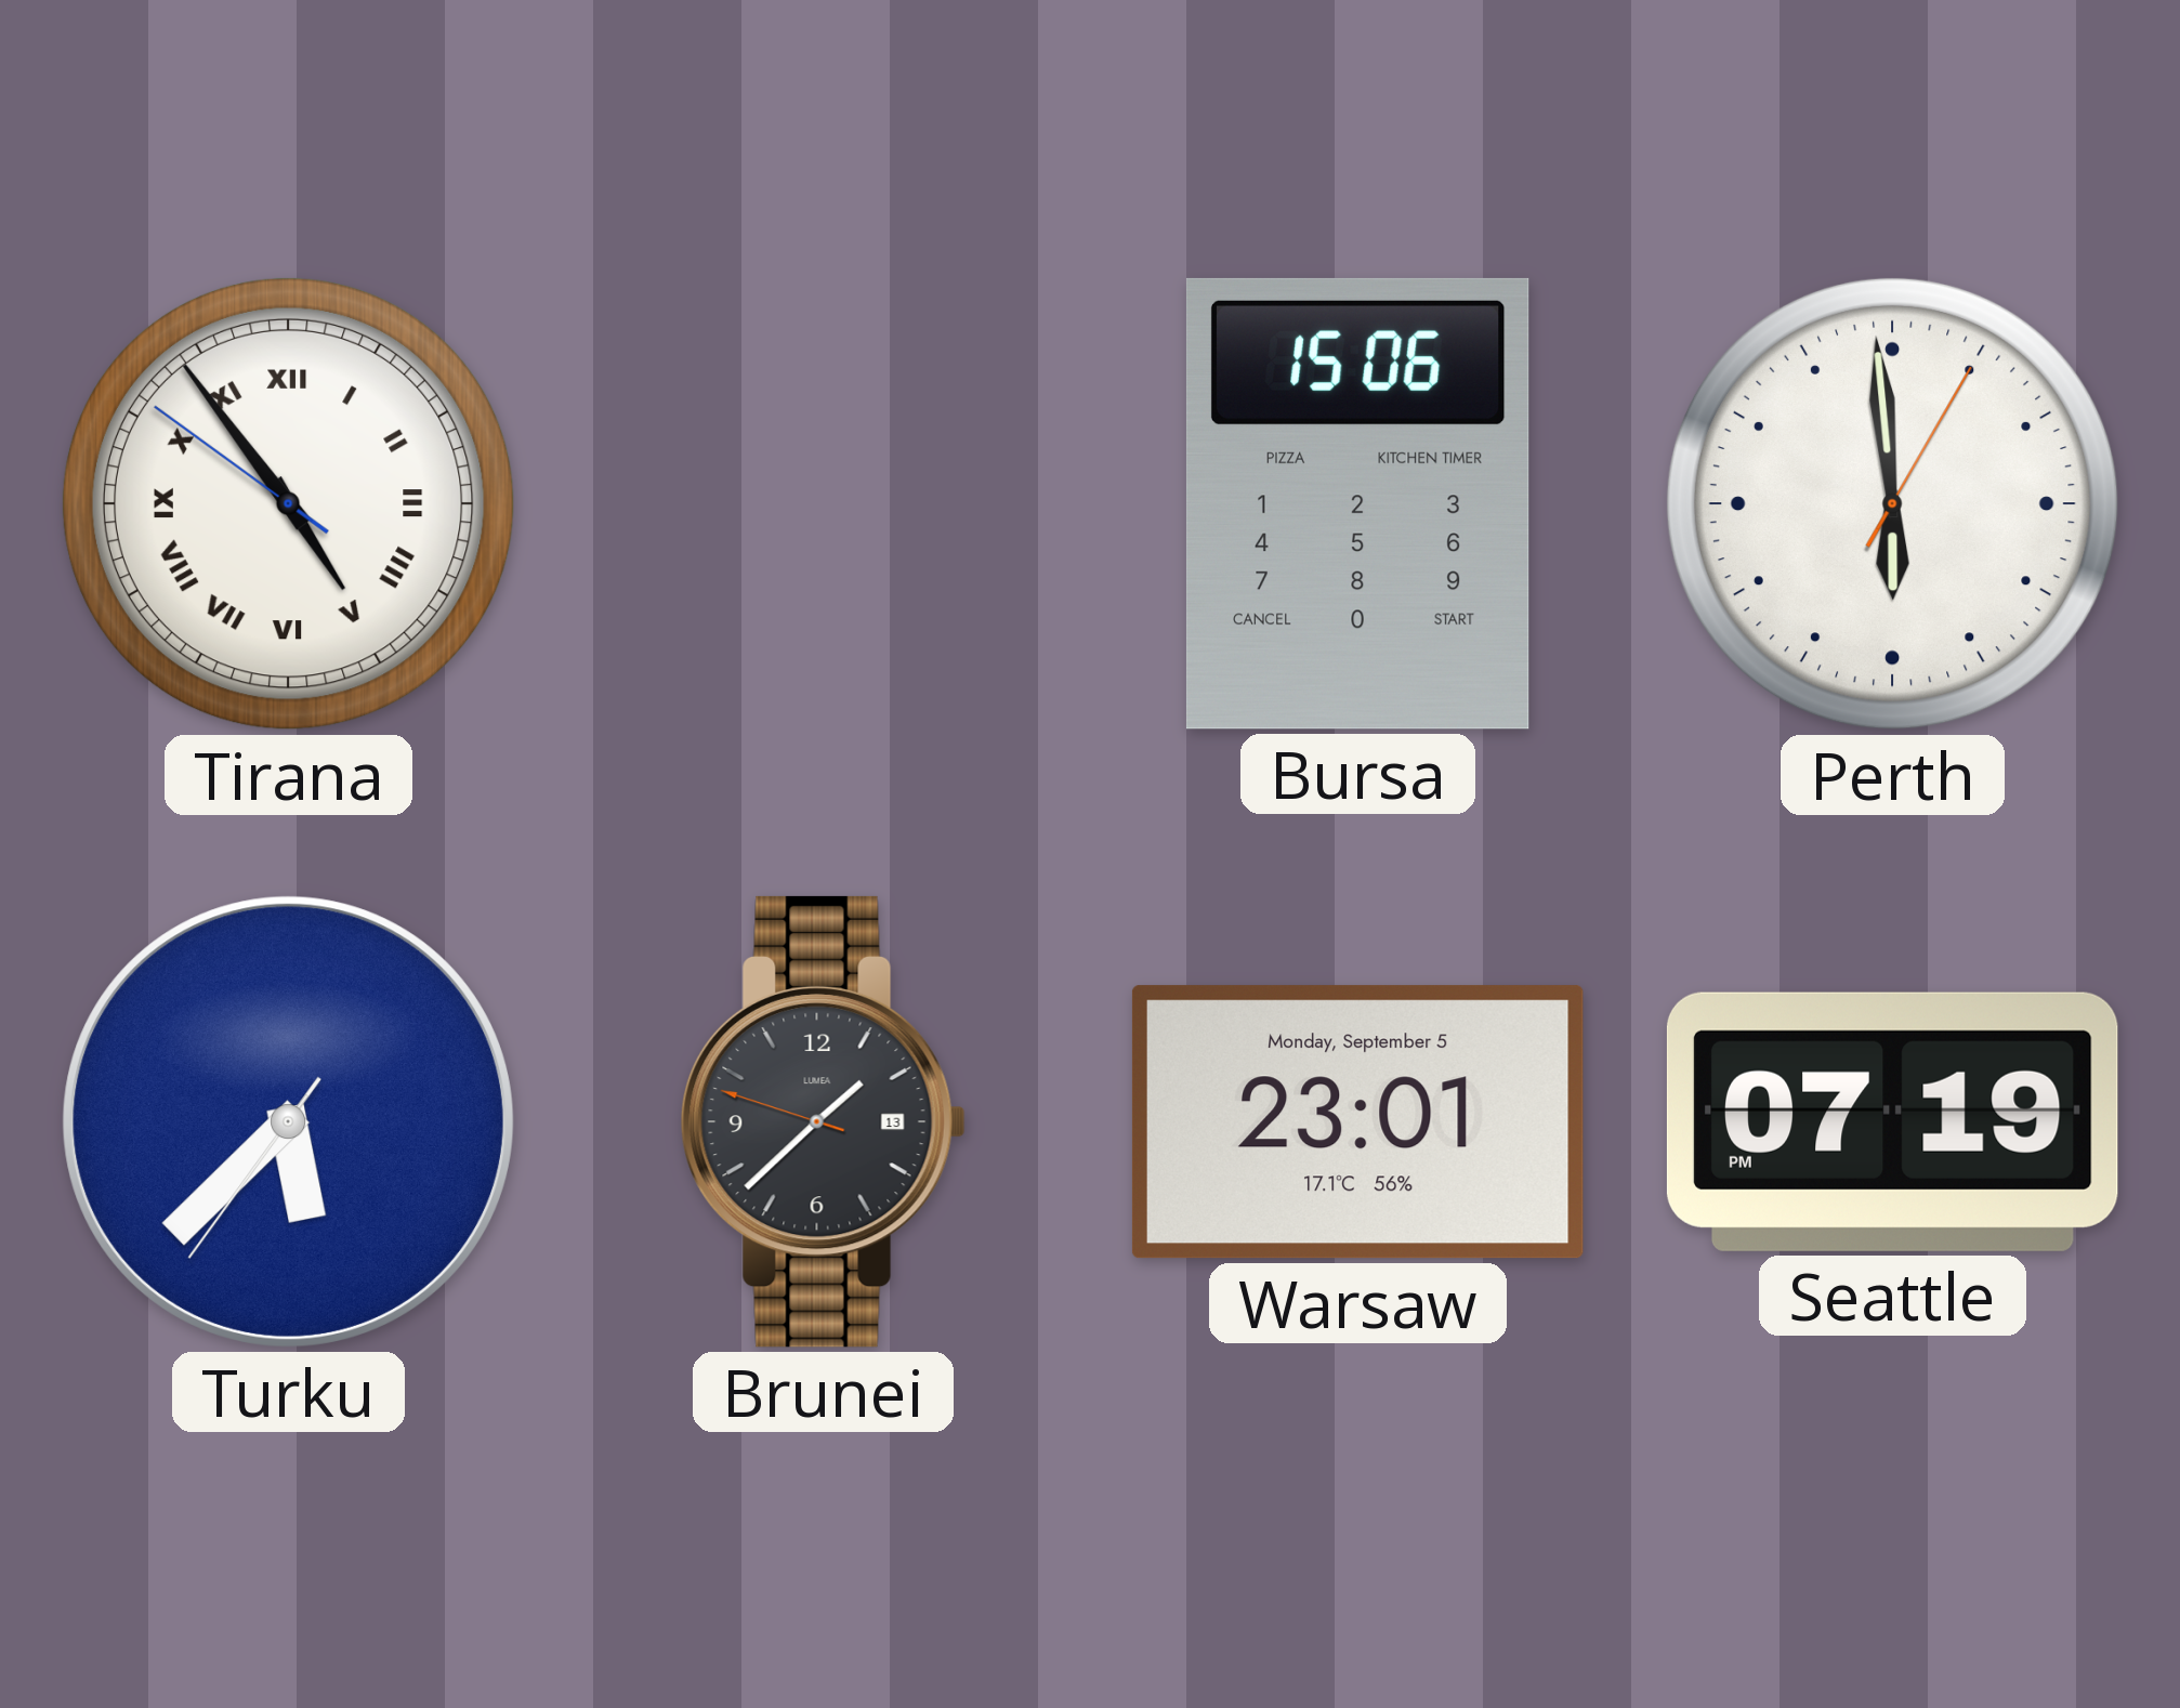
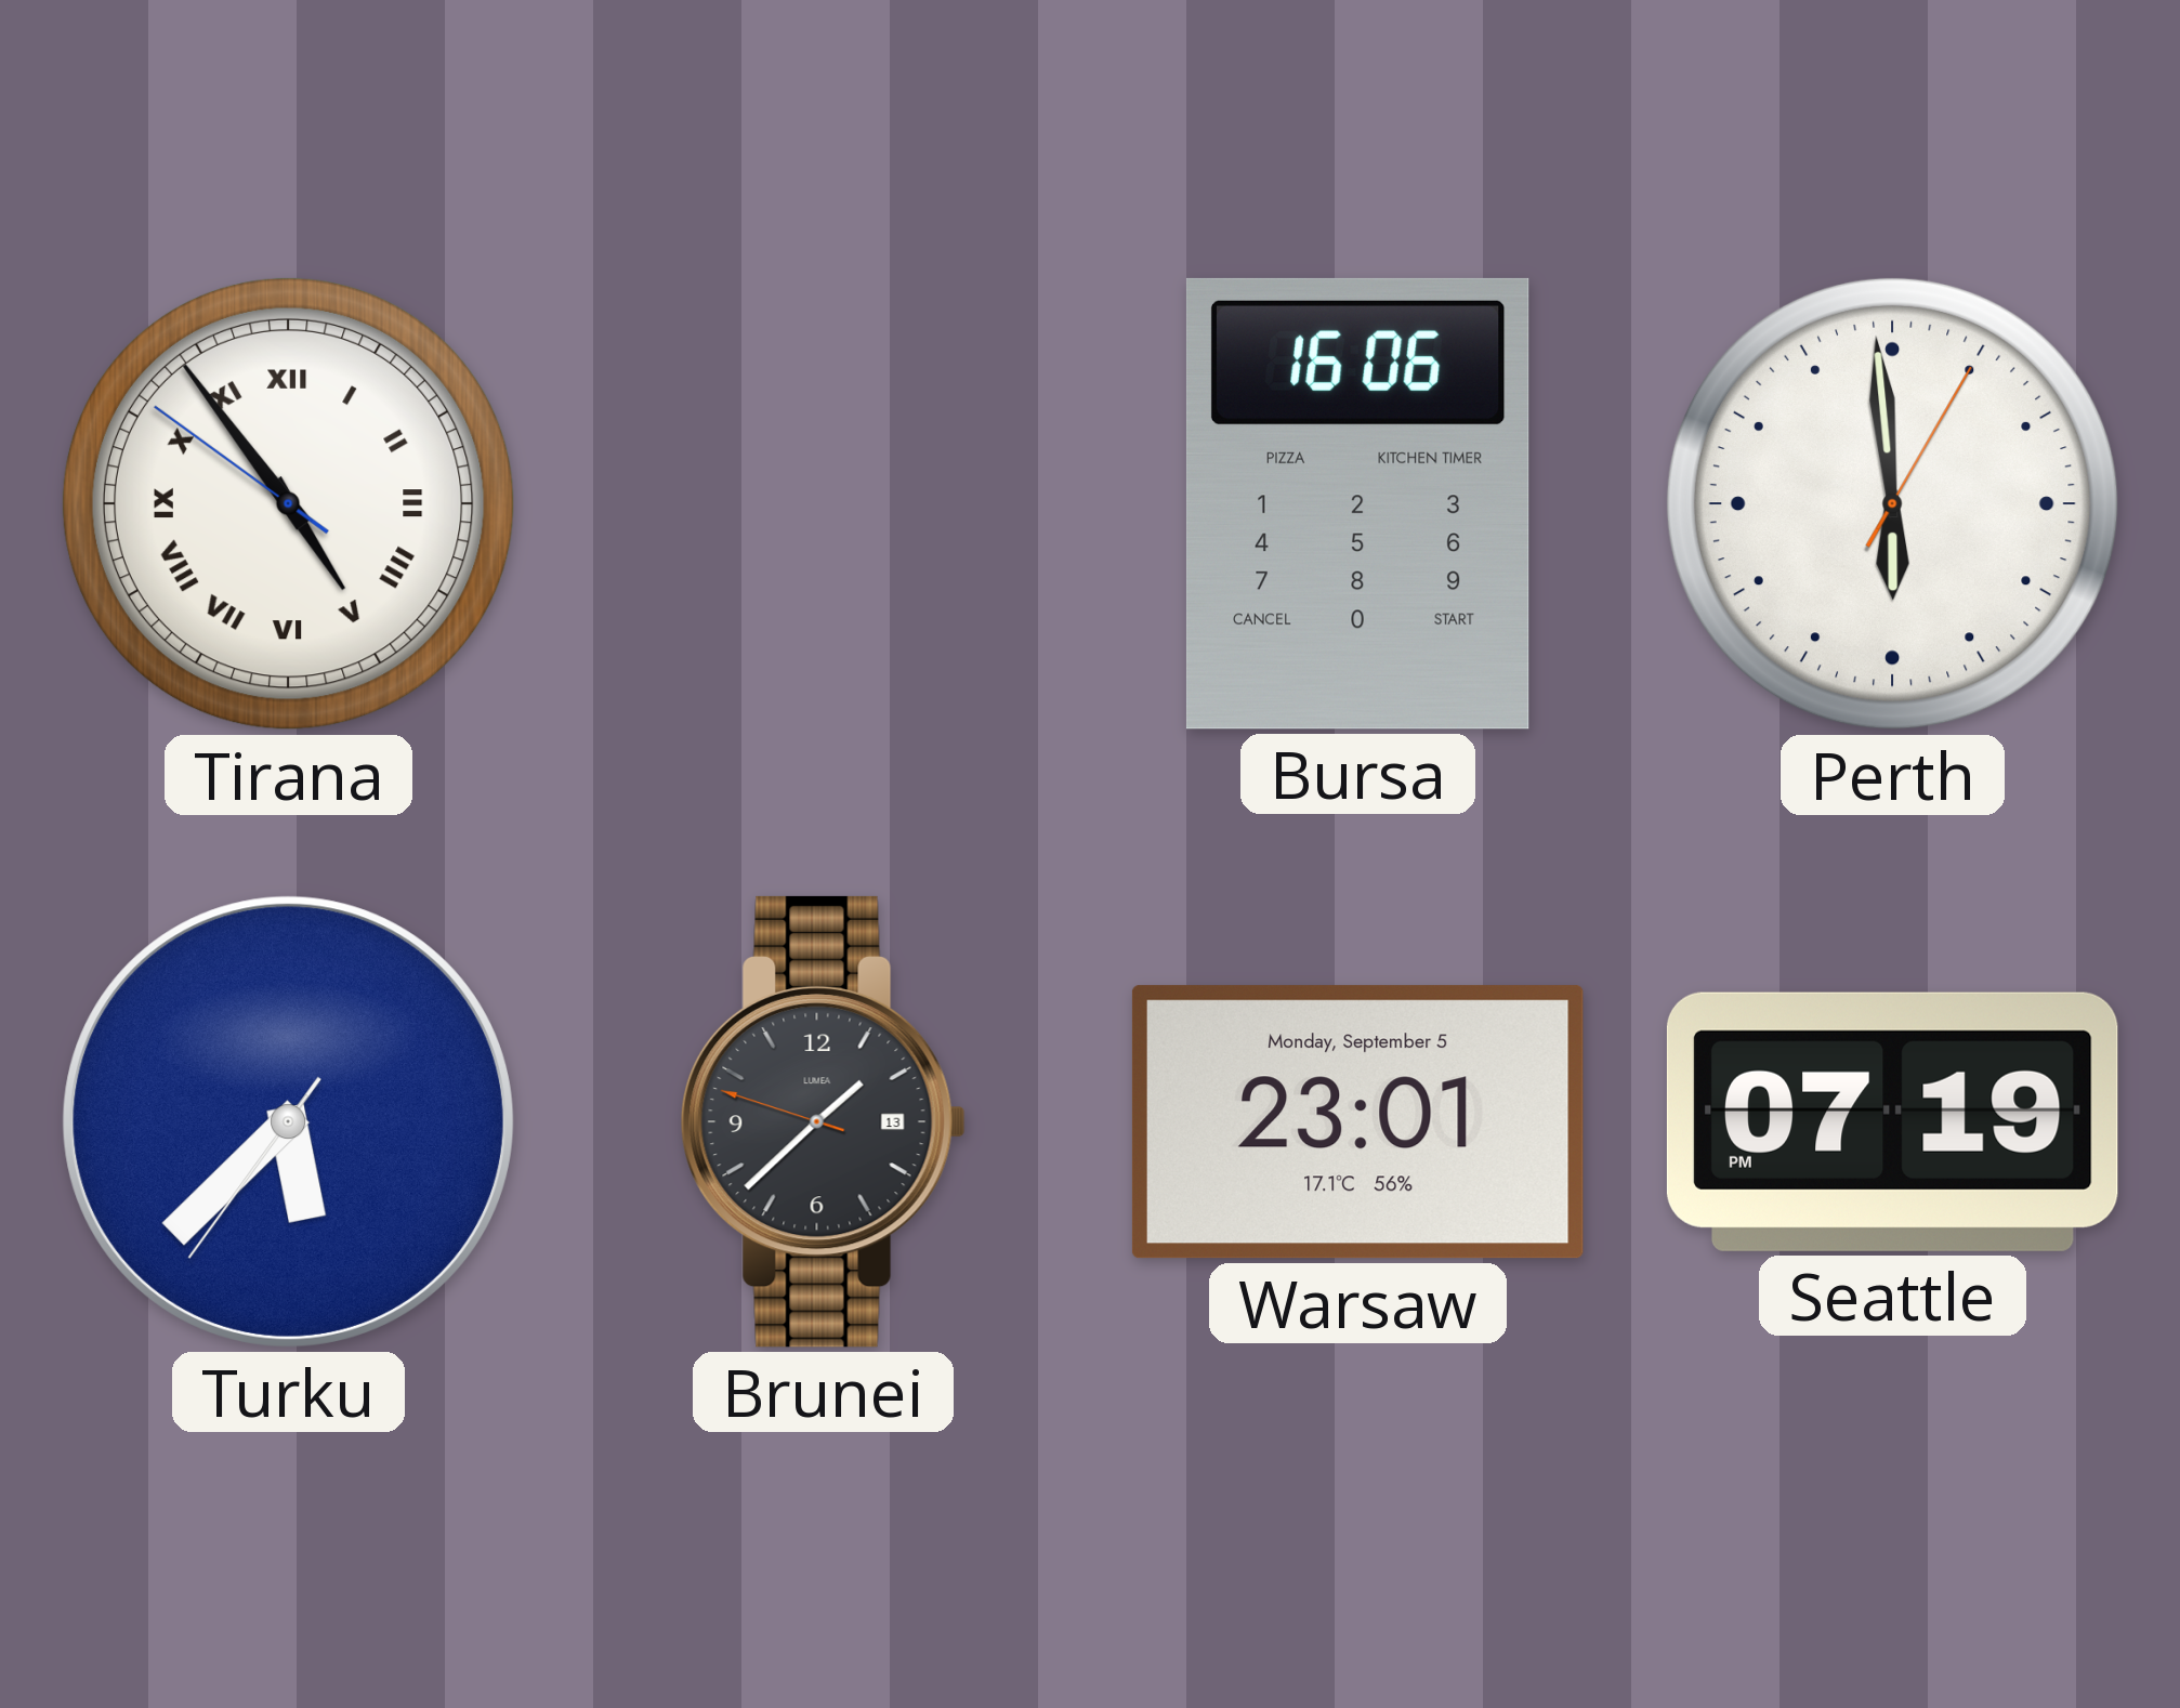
Bursa: 15:06 -> 16:06 (1357, 503)
